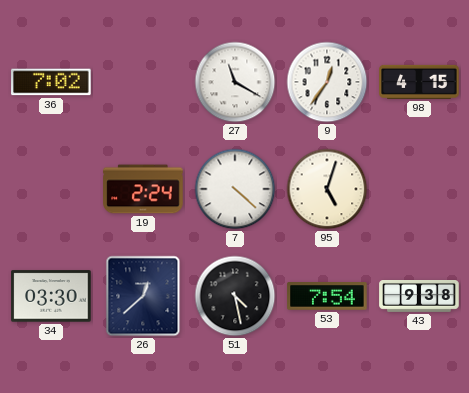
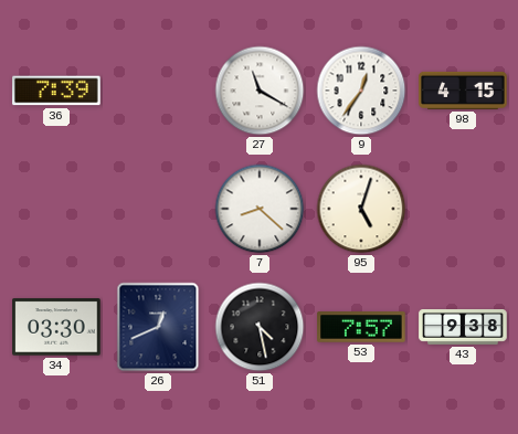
36: 7:02 -> 7:39 (56, 91)
19: 2:24 -> none (143, 189)
7: 4:22 -> 8:22 (260, 209)
26: 12:38 -> 12:41 (158, 327)
53: 7:54 -> 7:57 (361, 327)
